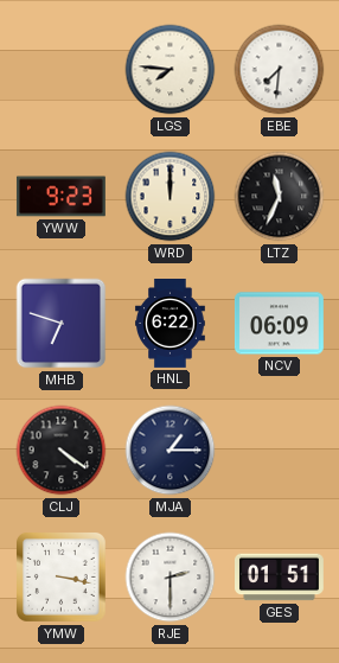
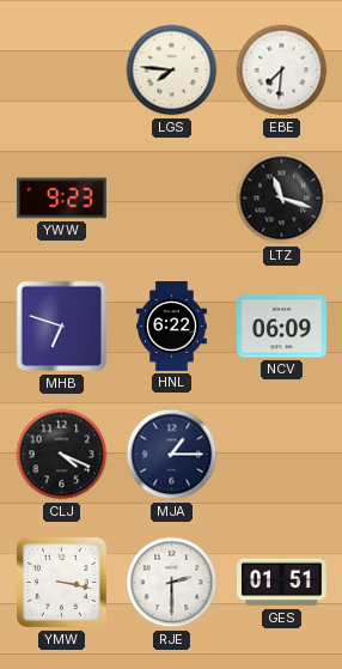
WRD: 12:00 -> none (171, 197)
LTZ: 11:34 -> 11:18 (282, 199)
CLJ: 4:21 -> 4:19 (62, 455)
